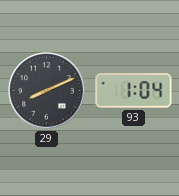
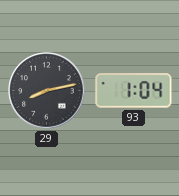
29: 8:11 -> 8:13 (47, 91)
